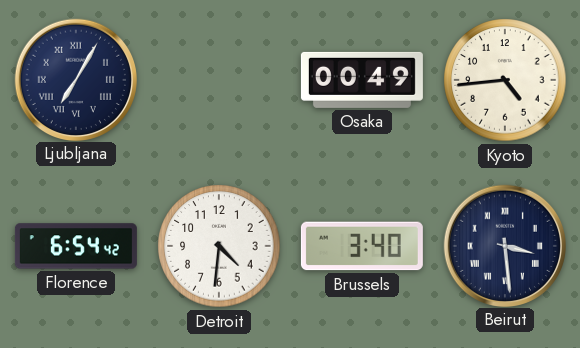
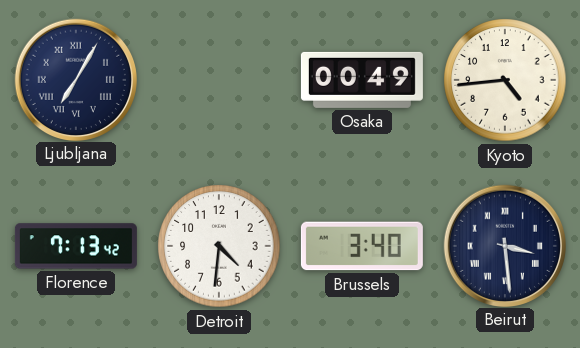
Florence: 6:54 -> 7:13 (76, 246)
